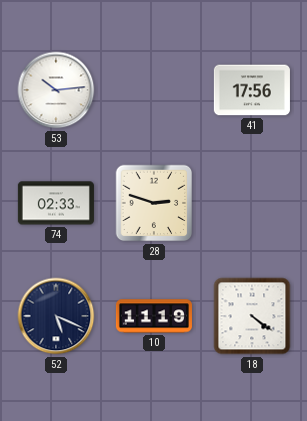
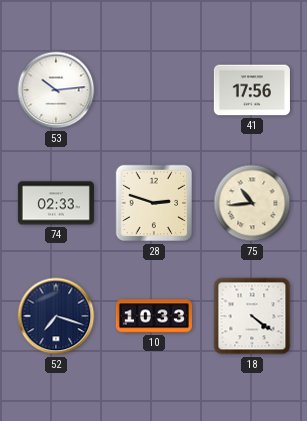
75: none -> 10:44 (252, 203)
52: 5:19 -> 7:18 (56, 316)
10: 11:19 -> 10:33 (154, 316)
